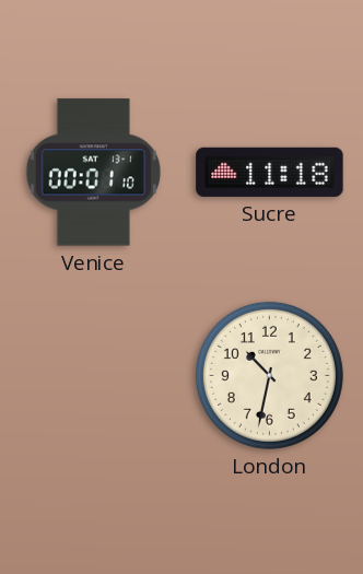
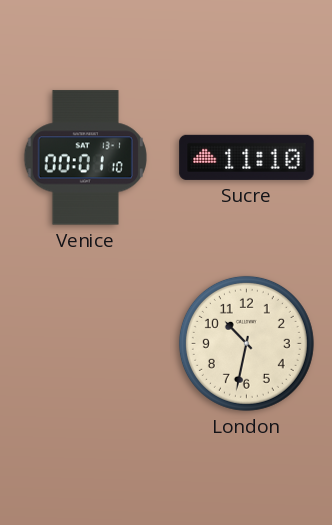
Sucre: 11:18 -> 11:10 (247, 157)
